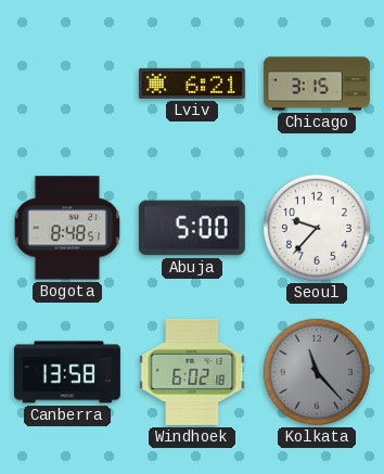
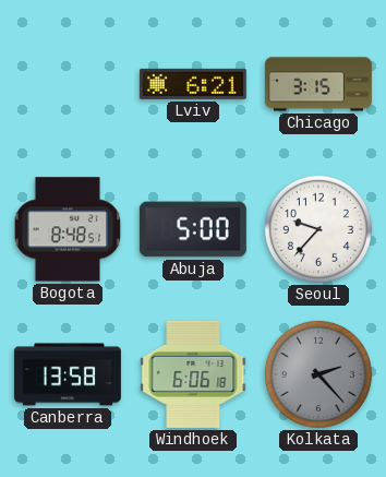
Windhoek: 6:02 -> 6:06 (193, 374)
Kolkata: 11:23 -> 2:23 (318, 374)
